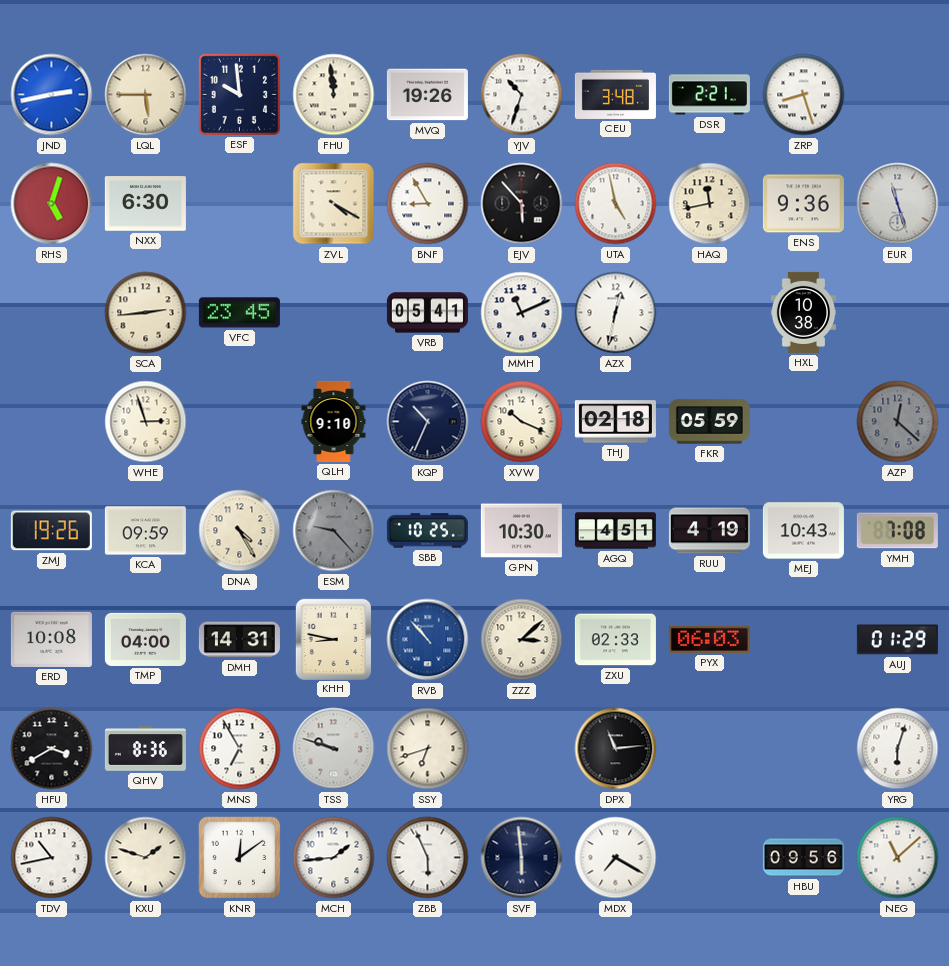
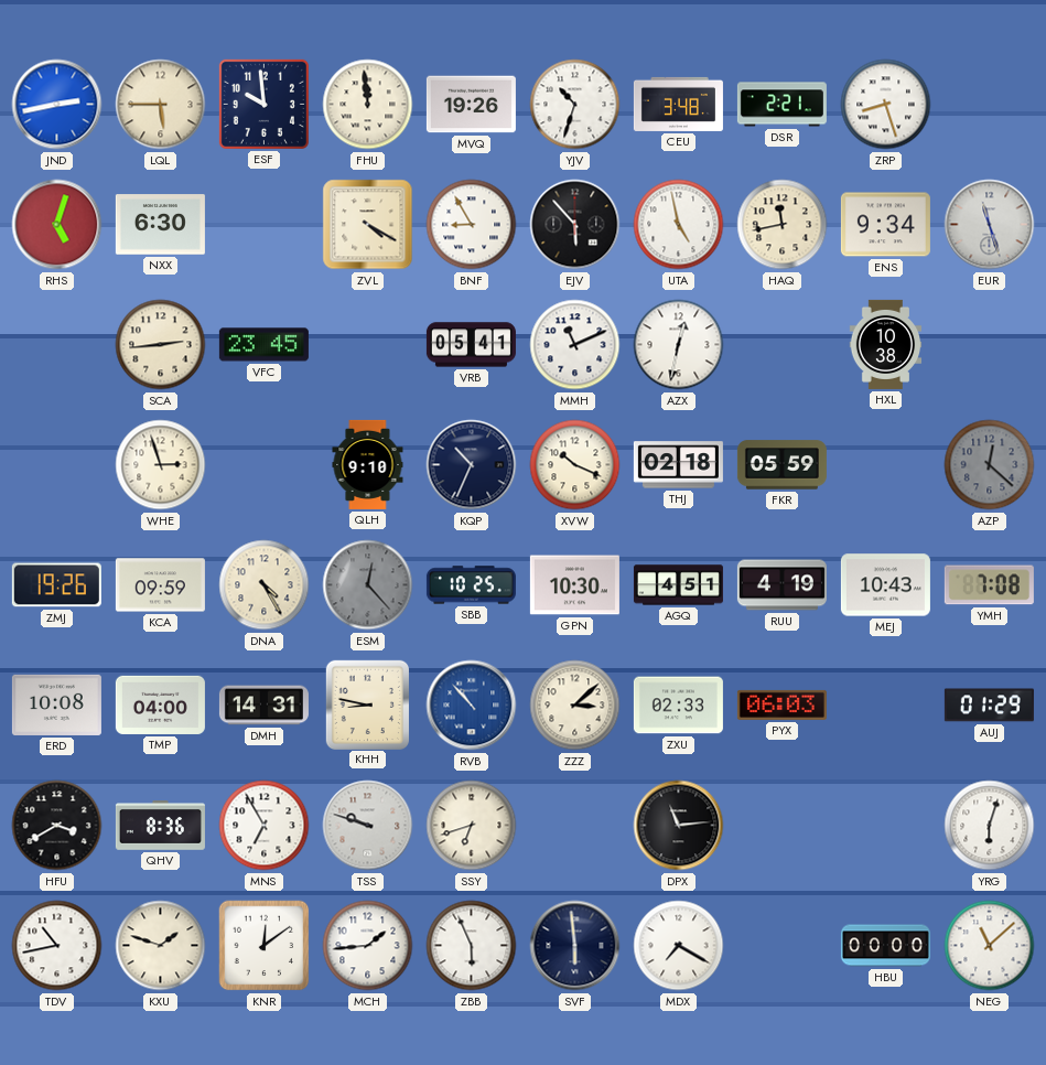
ENS: 9:36 -> 9:34 (885, 225)
ESM: 9:23 -> 12:23 (368, 585)
HBU: 09:56 -> 00:00 (885, 946)
